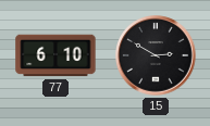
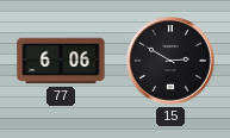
77: 6:10 -> 6:06 (61, 61)
